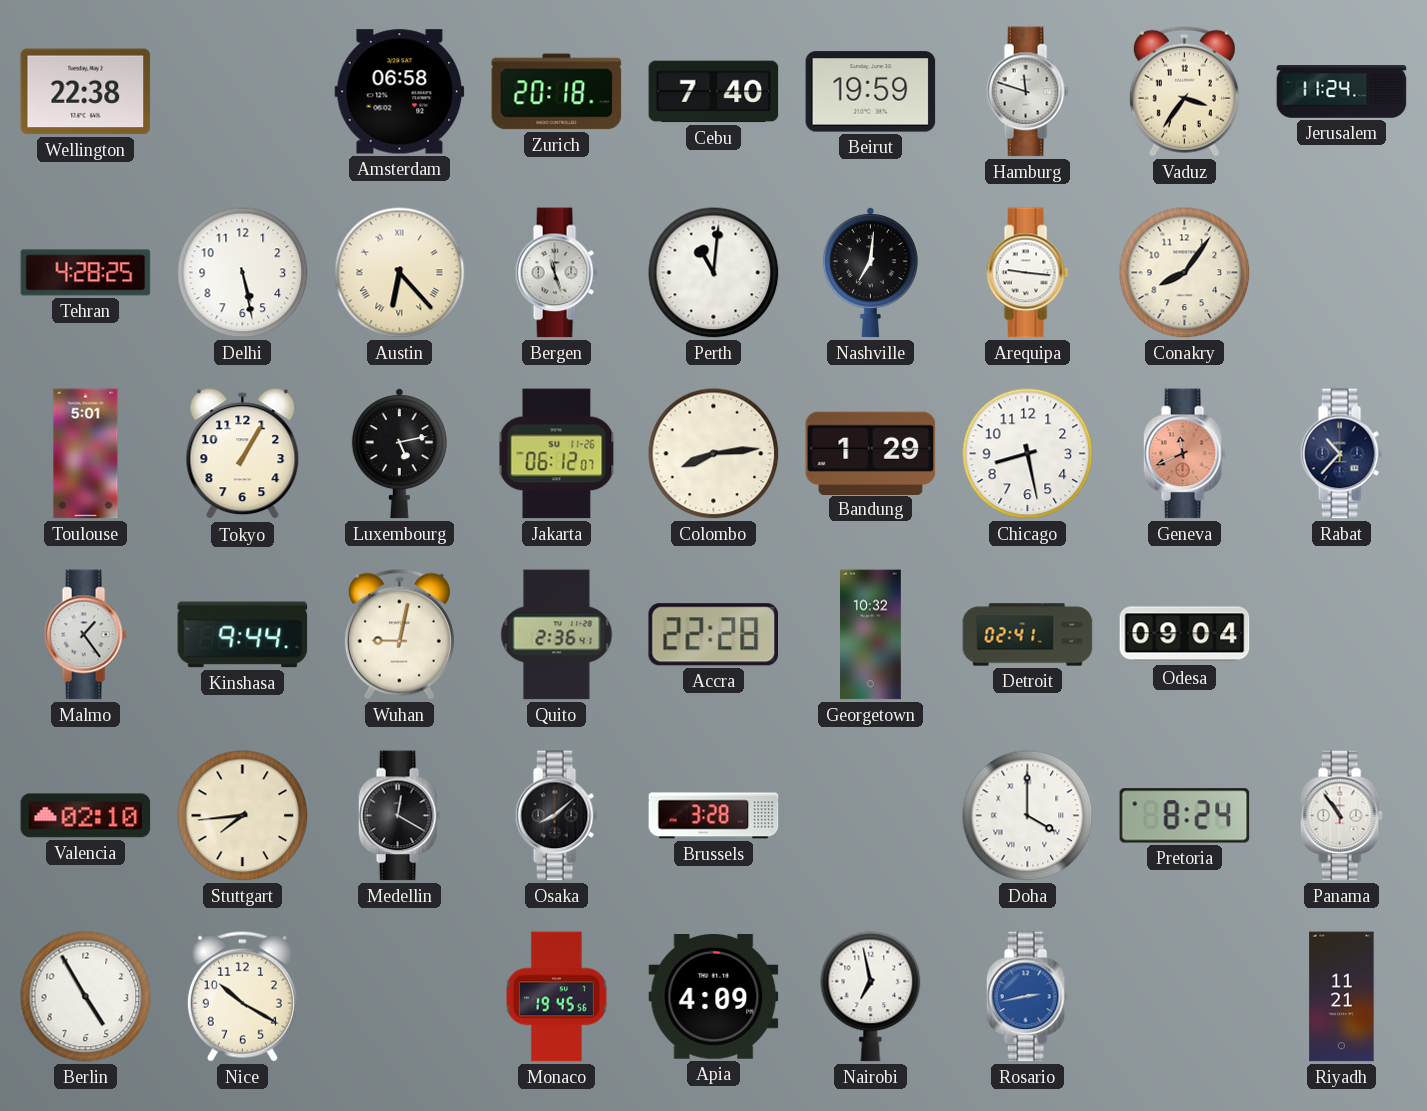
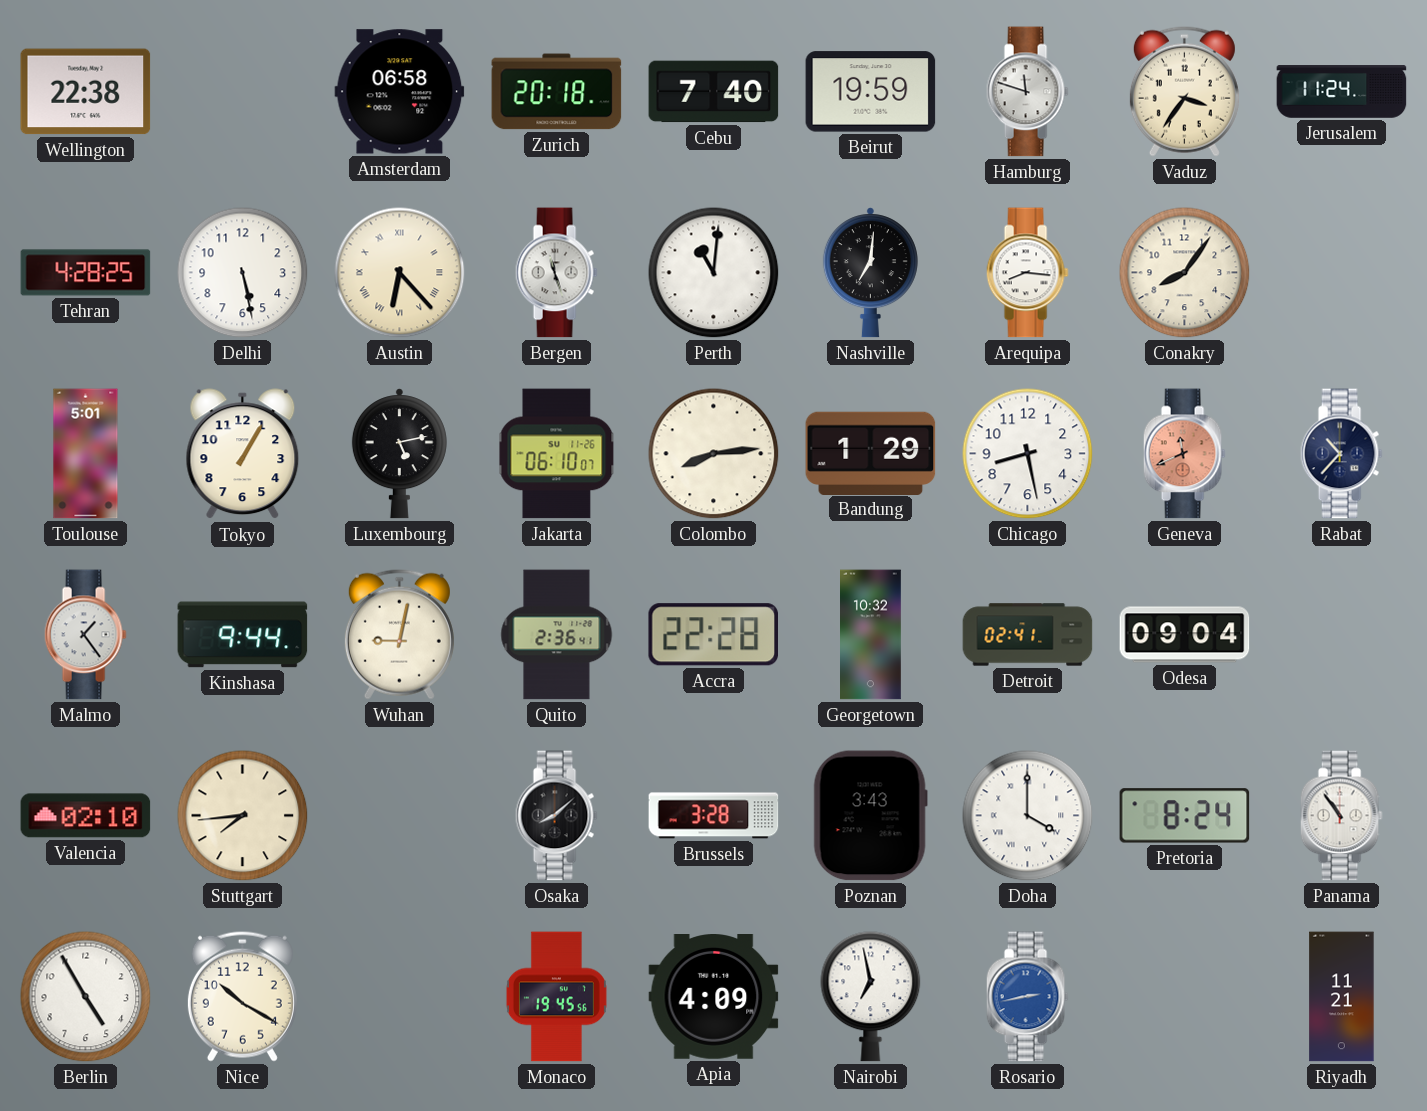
Arequipa: 9:16 -> 8:16 (1027, 273)
Jakarta: 06:12 -> 06:10 (557, 454)
Medellin: 12:20 -> none (399, 816)
Poznan: none -> 3:43 (870, 816)
